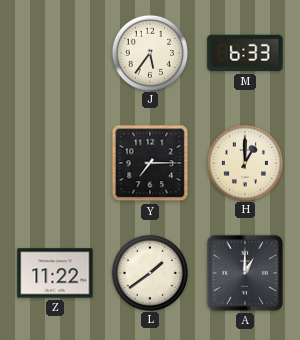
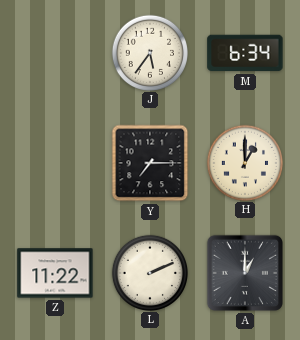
M: 6:33 -> 6:34 (245, 53)
L: 1:39 -> 2:11 (149, 272)
